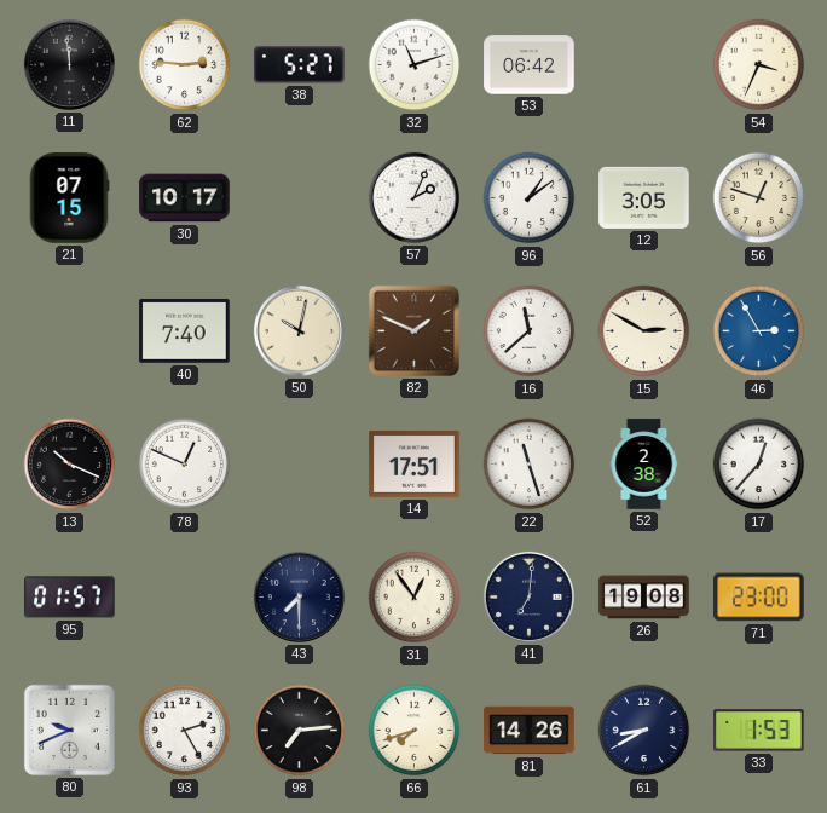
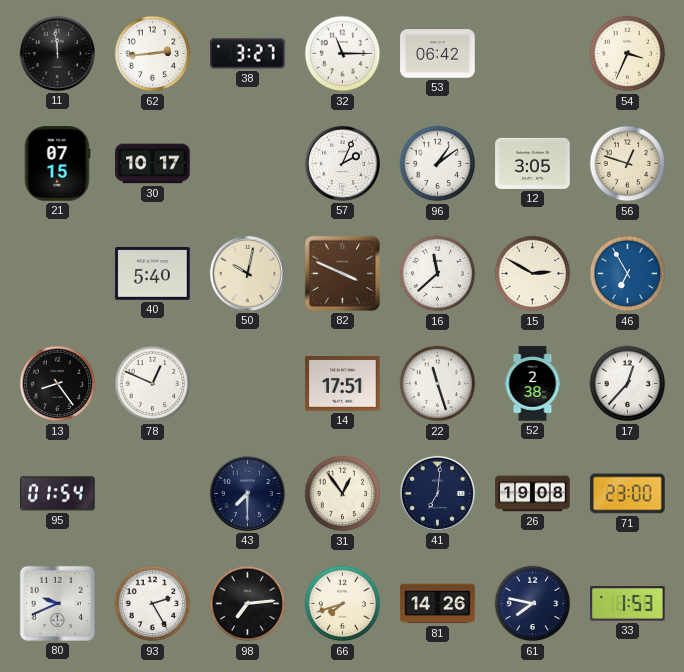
62: 2:46 -> 2:44 (153, 54)
38: 5:27 -> 3:27 (248, 54)
32: 11:12 -> 11:15 (343, 54)
40: 7:40 -> 5:40 (153, 274)
82: 1:49 -> 3:49 (342, 273)
46: 2:55 -> 6:55 (628, 274)
13: 10:19 -> 8:24 (58, 384)
95: 01:57 -> 01:54 (58, 494)
61: 8:40 -> 7:47 (533, 604)
